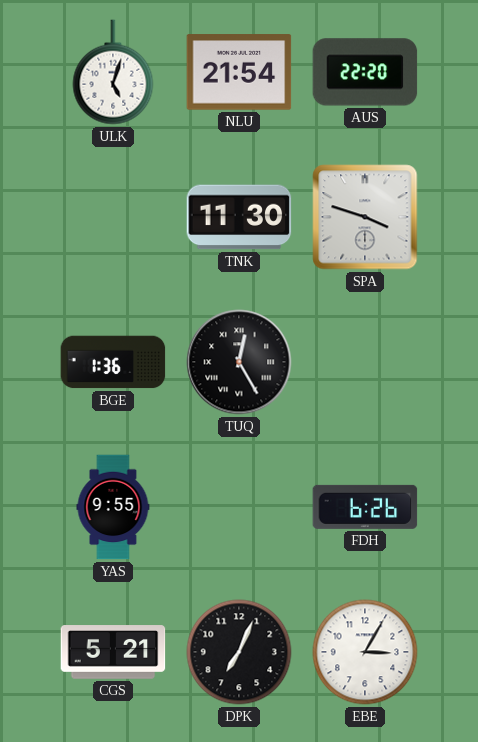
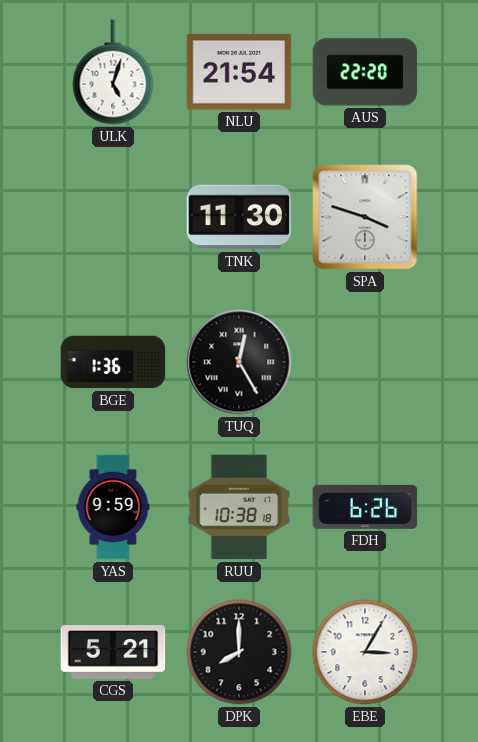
YAS: 9:55 -> 9:59 (113, 507)
RUU: none -> 10:38 (239, 507)
DPK: 7:04 -> 8:00 (239, 652)
